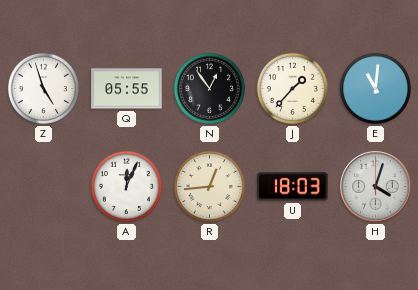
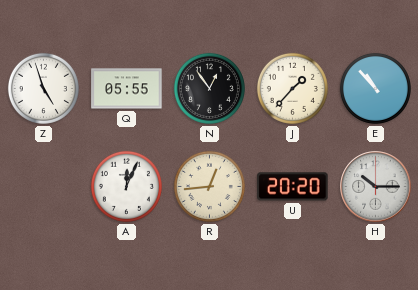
E: 11:01 -> 10:53 (375, 88)
U: 18:03 -> 20:20 (293, 187)
H: 4:03 -> 10:15 (376, 187)
